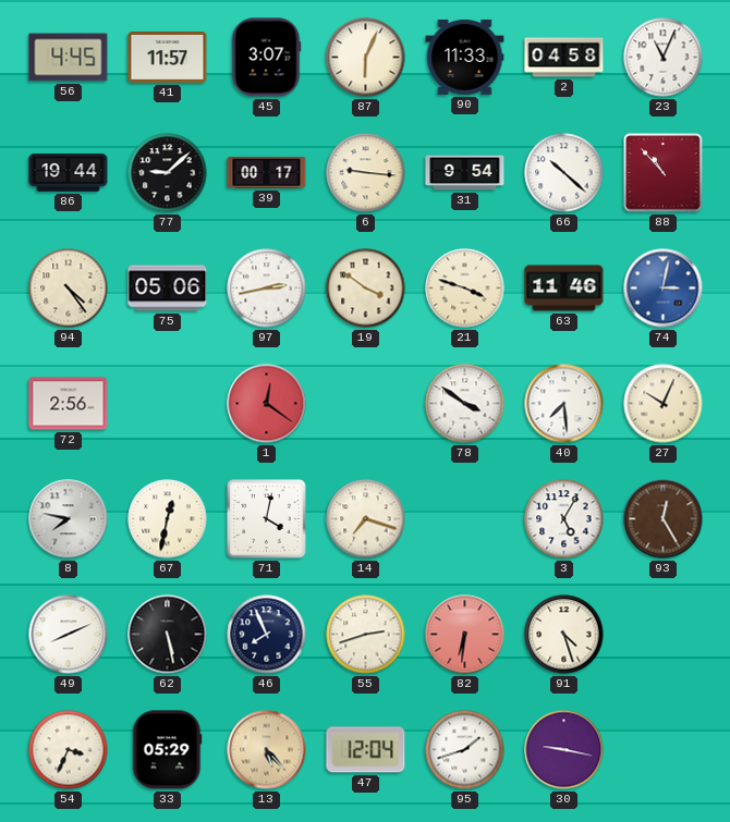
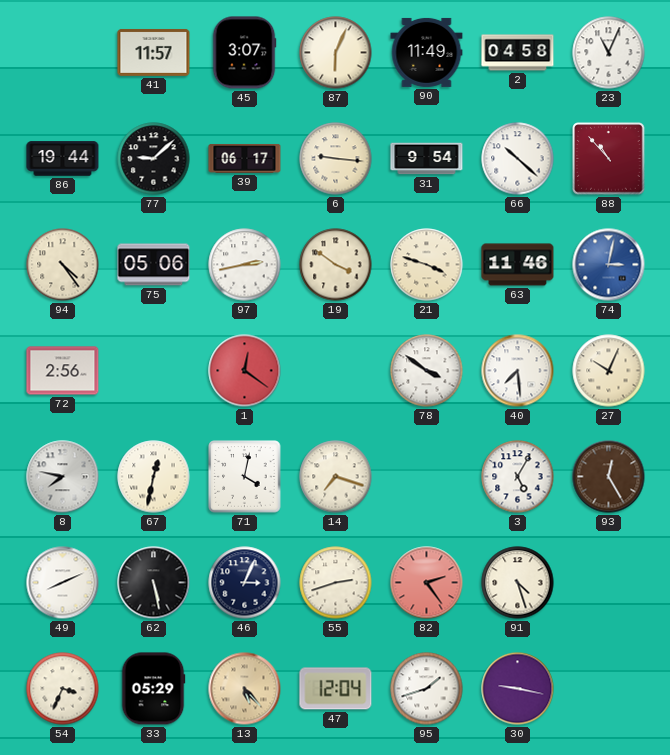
56: 4:45 -> none (69, 58)
90: 11:33 -> 11:49 (427, 52)
39: 00:17 -> 06:17 (245, 158)
46: 7:56 -> 3:04 (245, 583)
82: 6:31 -> 2:24 (427, 583)
